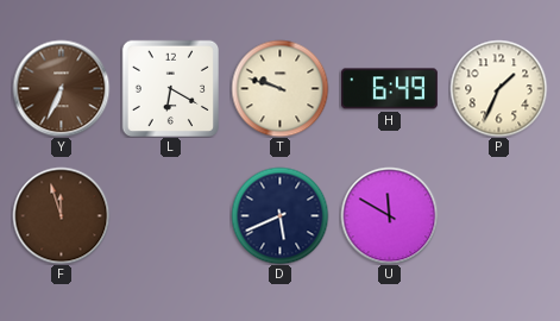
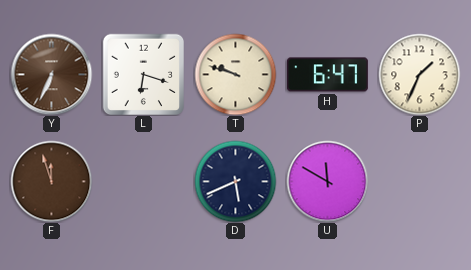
L: 6:20 -> 6:18 (143, 74)
H: 6:49 -> 6:47 (327, 75)
